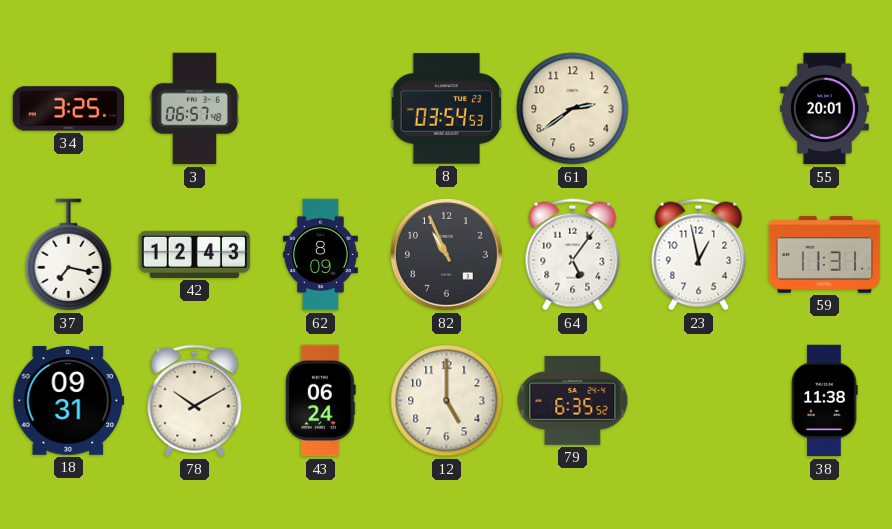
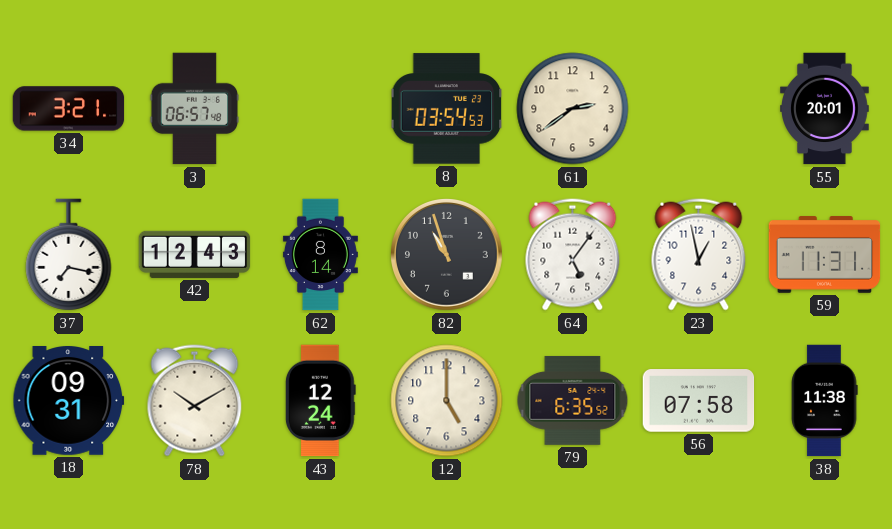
34: 3:25 -> 3:21 (69, 109)
62: 8:09 -> 8:14 (320, 255)
82: 10:56 -> 10:57 (447, 255)
43: 06:24 -> 12:24 (320, 401)
56: none -> 07:58 (699, 401)
